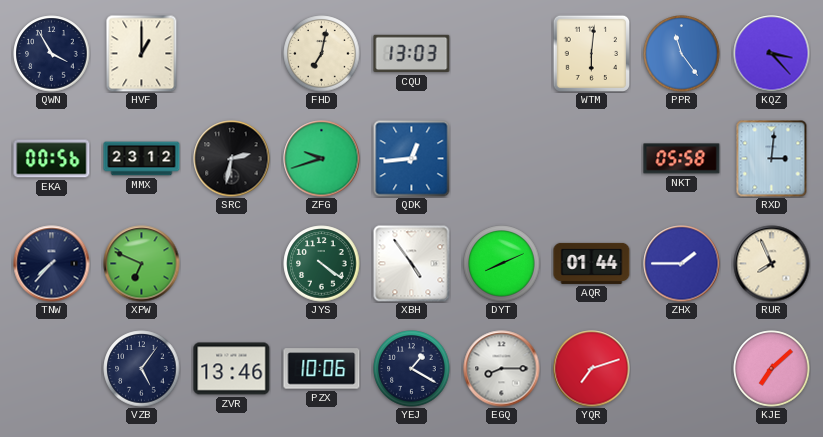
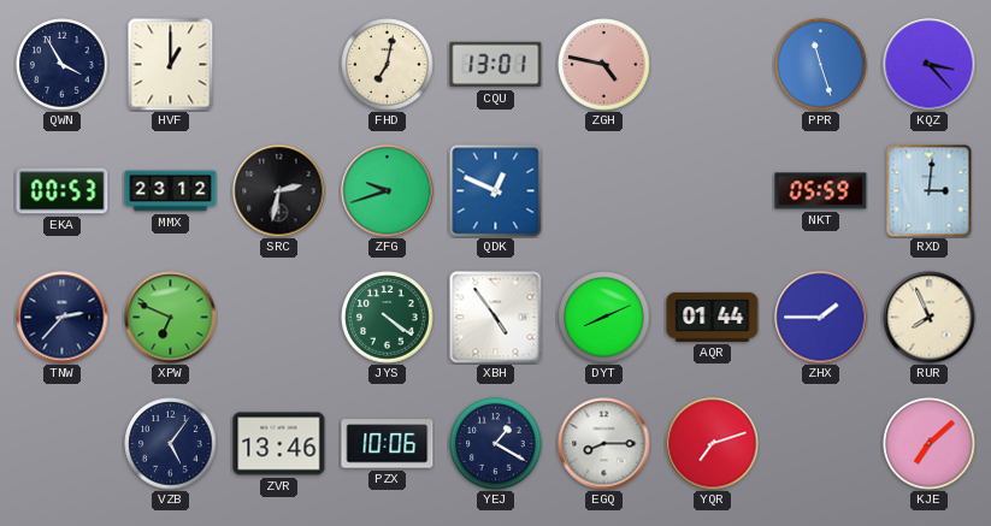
CQU: 13:03 -> 13:01 (496, 65)
ZGH: none -> 4:47 (604, 65)
WTM: 6:01 -> none (591, 53)
PPR: 11:24 -> 11:27 (821, 65)
EKA: 00:56 -> 00:53 (63, 191)
QDK: 12:44 -> 12:49 (496, 191)
NKT: 05:58 -> 05:59 (821, 191)
TNW: 7:37 -> 2:37 (63, 318)
